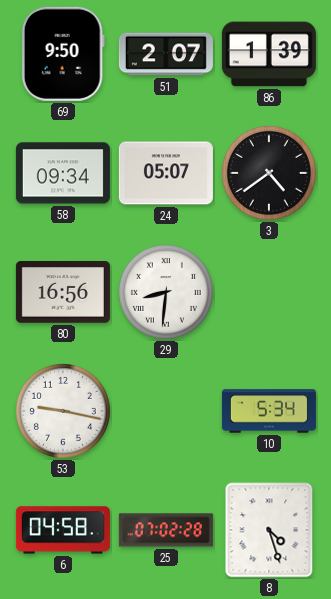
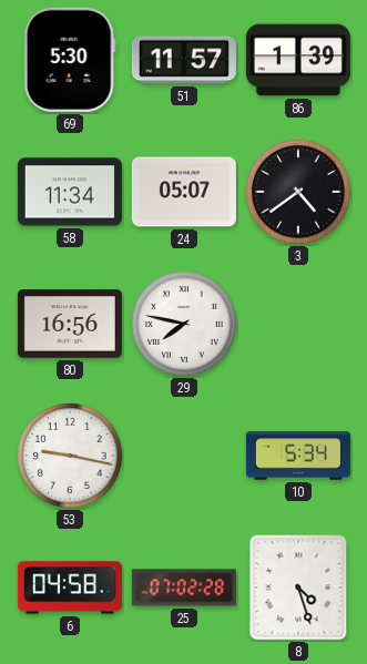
69: 9:50 -> 5:30 (70, 60)
51: 2:07 -> 11:57 (184, 60)
58: 09:34 -> 11:34 (70, 192)
29: 8:31 -> 7:47 (184, 324)
